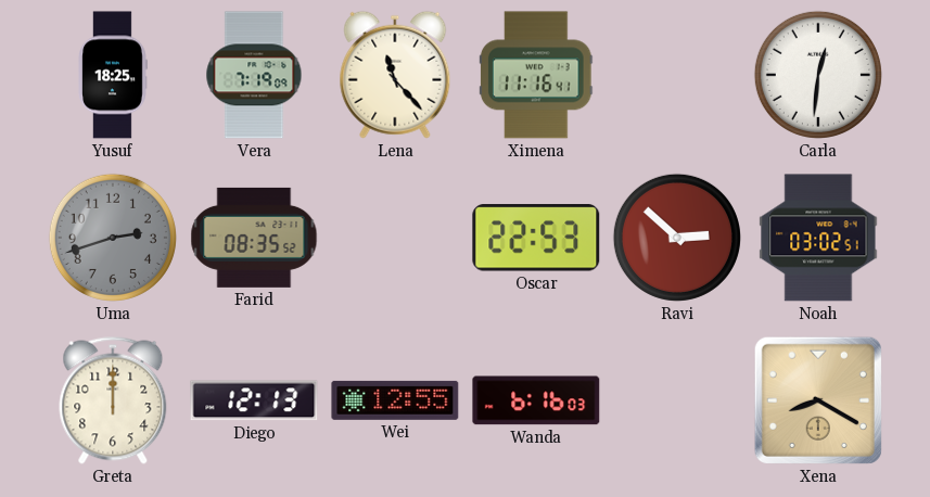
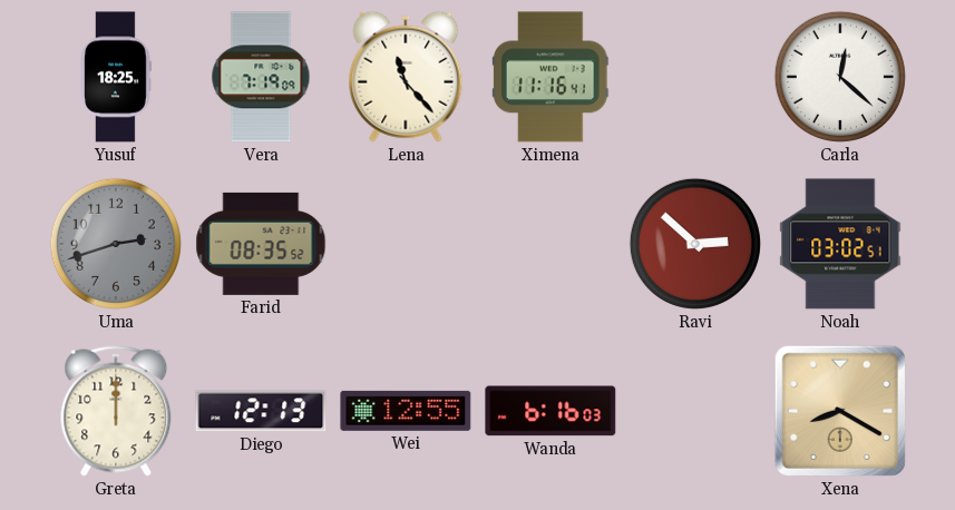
Carla: 12:31 -> 12:22 (840, 77)
Oscar: 22:53 -> none (536, 238)
